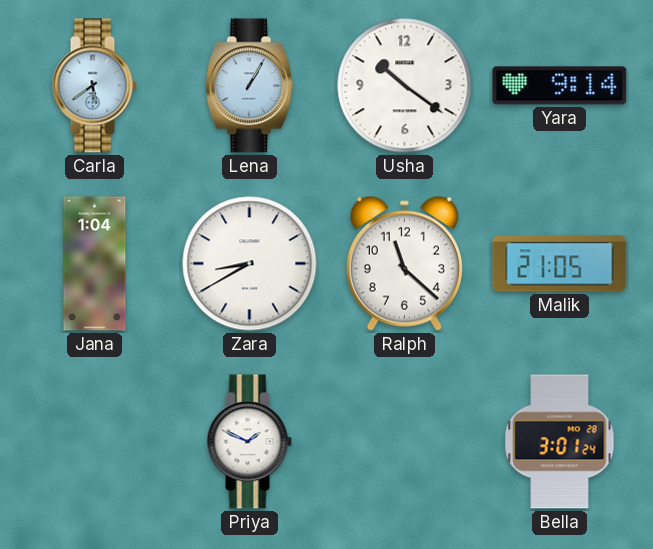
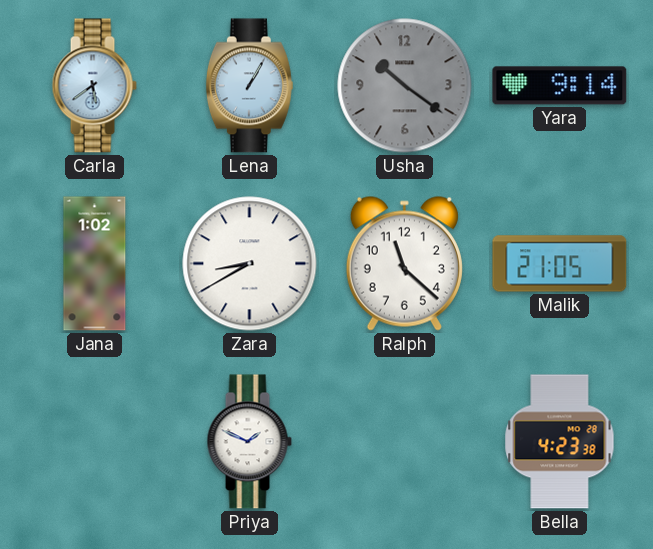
Usha dial: white -> grey (405, 86)
Jana: 1:04 -> 1:02 (95, 264)
Bella: 3:01 -> 4:23 (560, 442)
